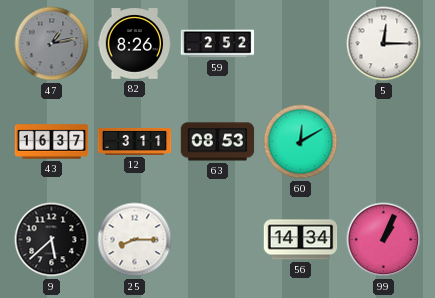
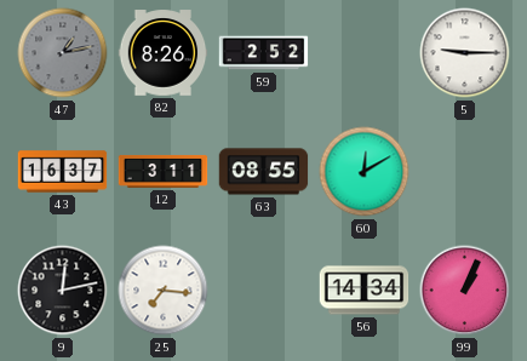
5: 12:15 -> 9:15 (465, 53)
63: 08:53 -> 08:55 (264, 172)
9: 5:38 -> 12:13 (63, 291)
25: 8:15 -> 7:16 (164, 291)
